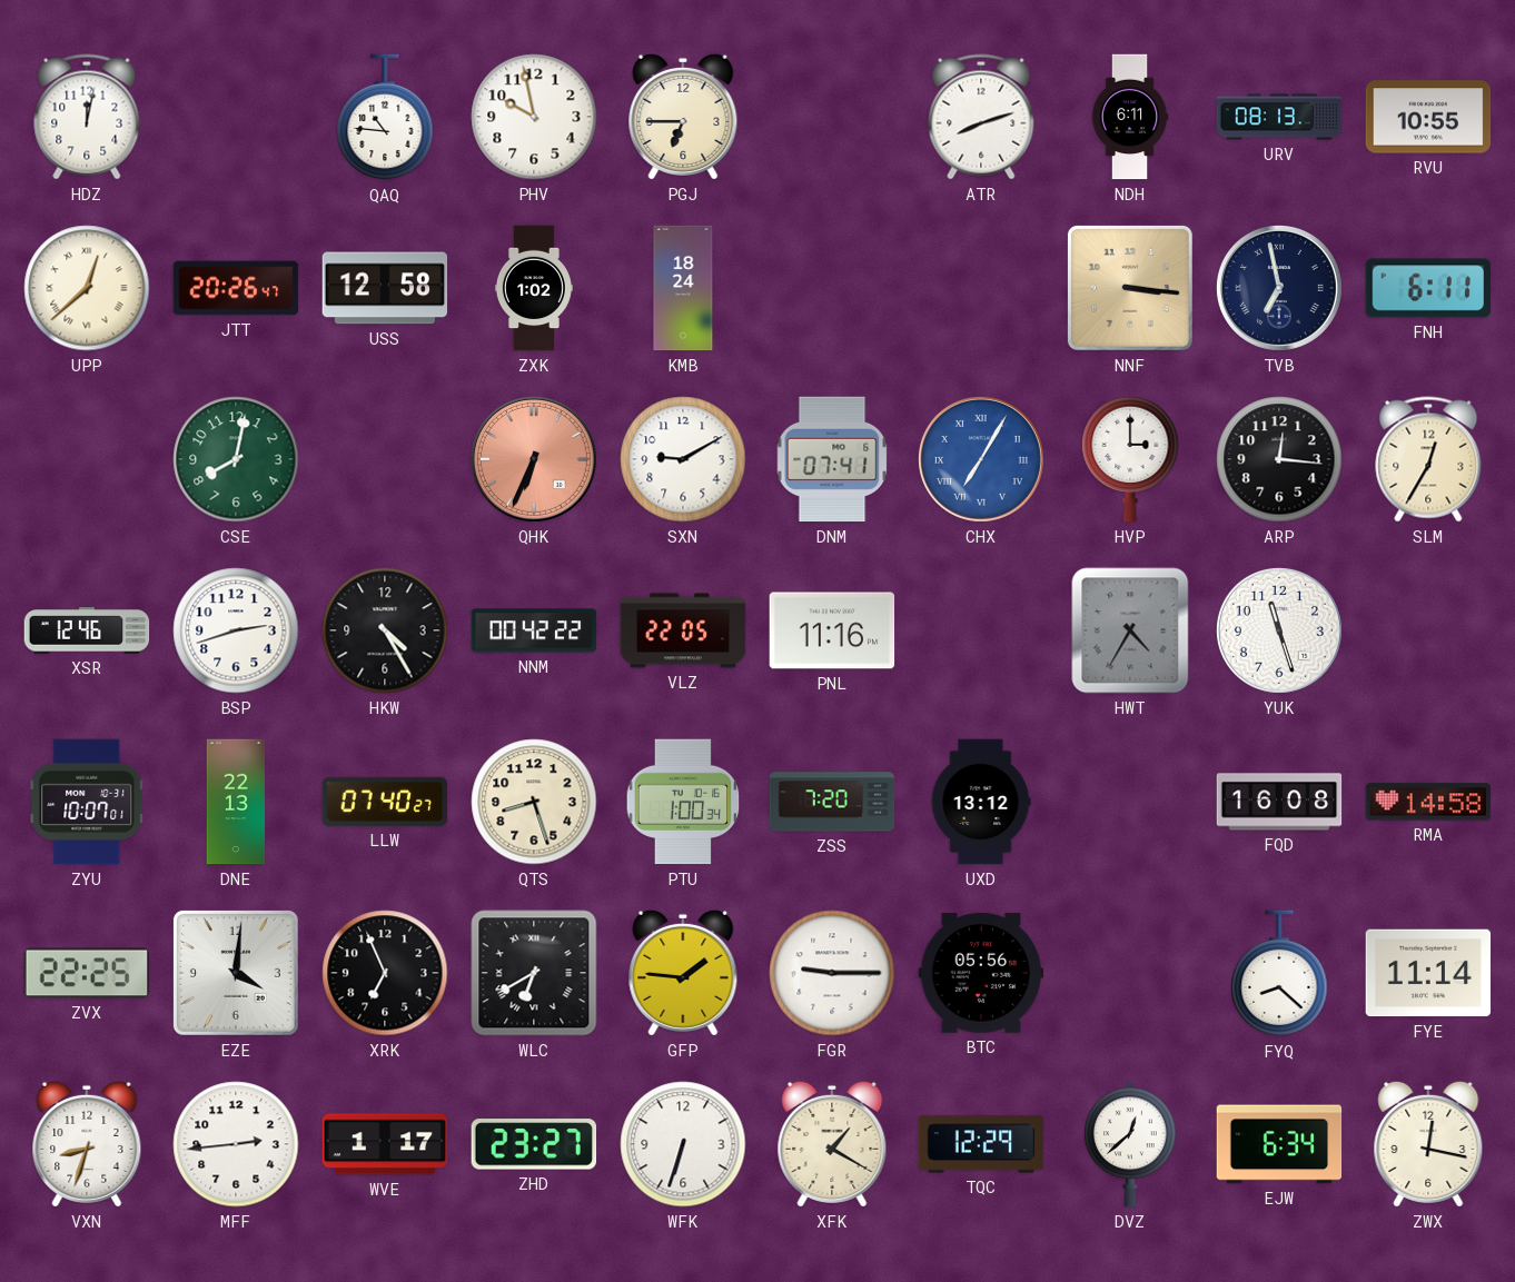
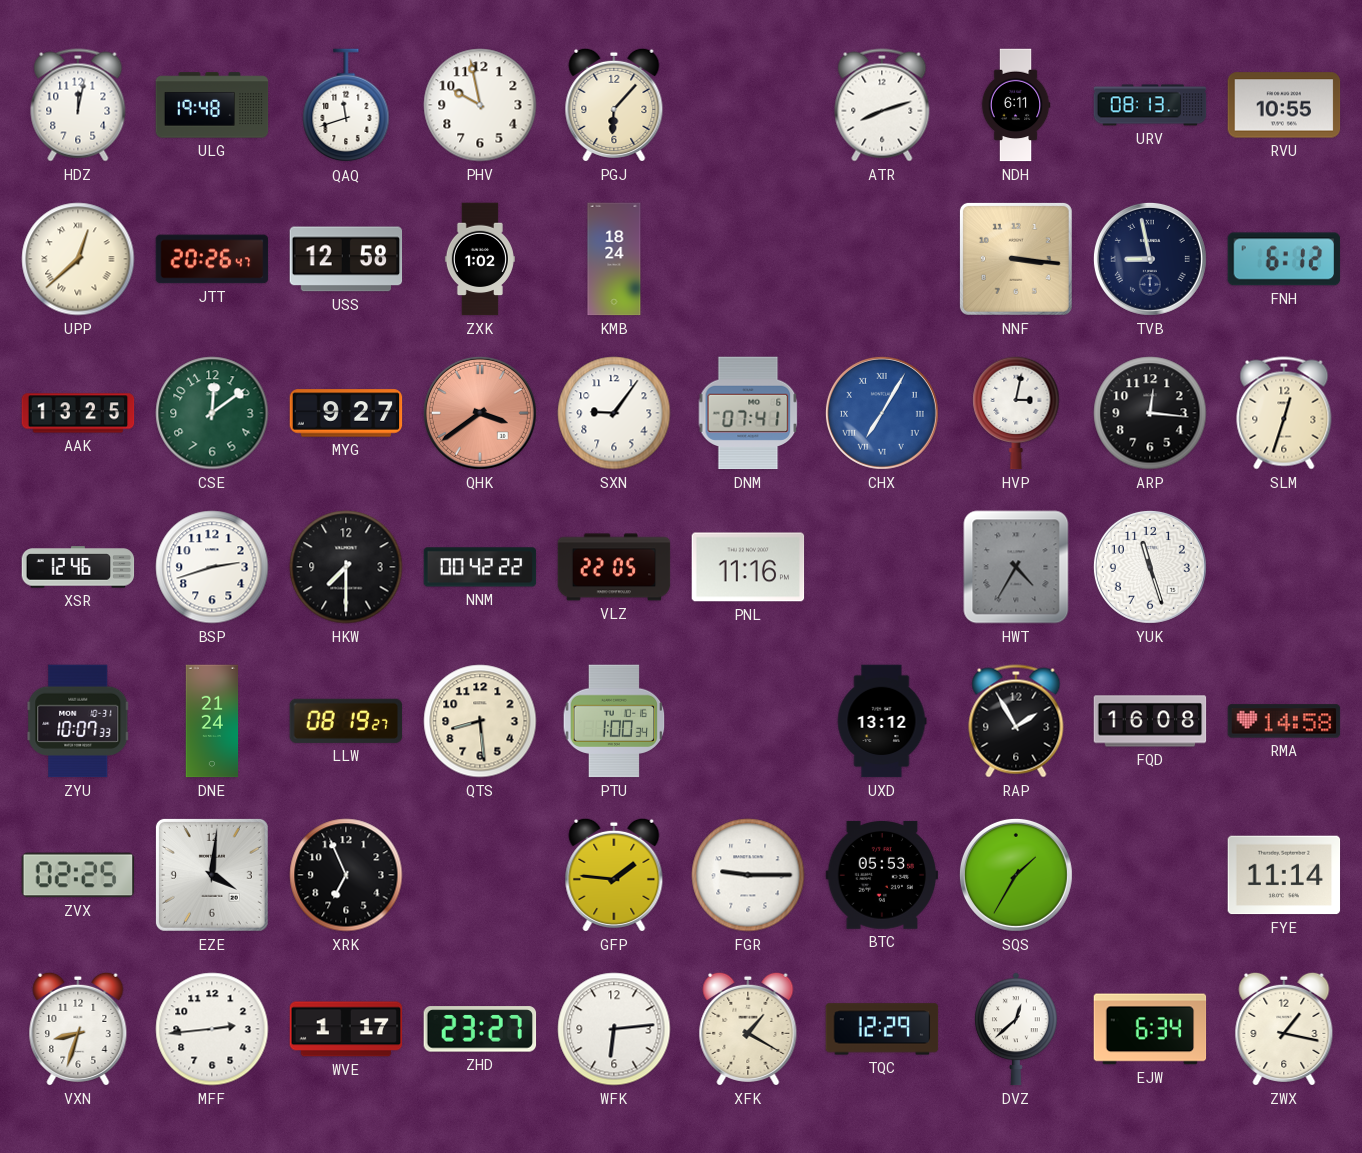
ULG: none -> 19:48 (212, 105)
QAQ: 10:46 -> 11:42 (346, 106)
PGJ: 6:45 -> 6:07 (614, 105)
TVB: 6:58 -> 8:58 (1150, 259)
FNH: 6:11 -> 6:12 (1284, 259)
AAK: none -> 13:25 (78, 413)
CSE: 8:02 -> 12:09 (212, 413)
MYG: none -> 9:27 (346, 413)
QHK: 6:34 -> 3:39 (480, 413)
SXN: 9:10 -> 9:06 (614, 413)
HVP: 3:00 -> 3:02 (1016, 413)
SLM: 12:35 -> 12:33 (1284, 413)
HKW: 4:25 -> 7:30 (346, 567)
ZYU: 10:07:01 -> 10:07:33 (78, 721)
DNE: 22:13 -> 21:24 (212, 721)
LLW: 07:40 -> 08:19 (346, 721)
QTS: 8:27 -> 8:29 (480, 721)
ZSS: 7:20 -> none (832, 802)
RAP: none -> 1:55 (1016, 721)
ZVX: 22:25 -> 02:25 (78, 875)
WLC: 6:40 -> none (534, 973)
BTC: 05:56 -> 05:53 (882, 875)
SQS: none -> 1:35 (1016, 875)
FYQ: 8:22 -> none (1279, 974)
WFK: 6:33 -> 6:14 (614, 1029)
ZWX: 12:17 -> 1:17 (1284, 1029)
